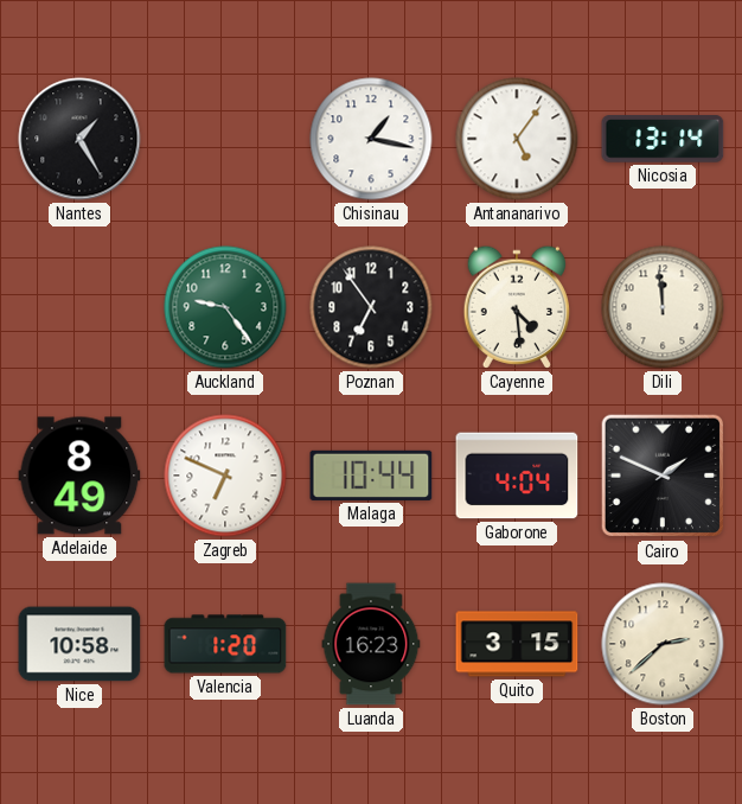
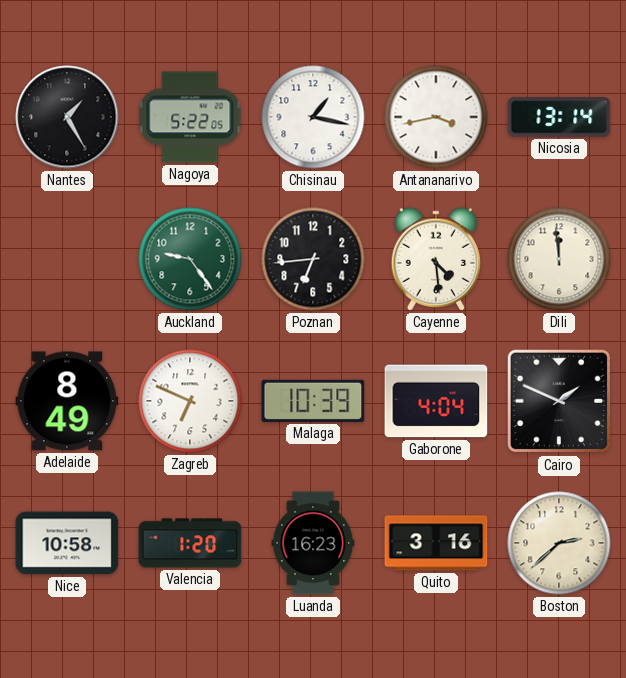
Nagoya: none -> 5:22 (190, 117)
Antananarivo: 5:06 -> 3:43 (436, 117)
Poznan: 6:54 -> 6:44 (313, 259)
Malaga: 10:44 -> 10:39 (313, 401)
Quito: 3:15 -> 3:16 (436, 543)
